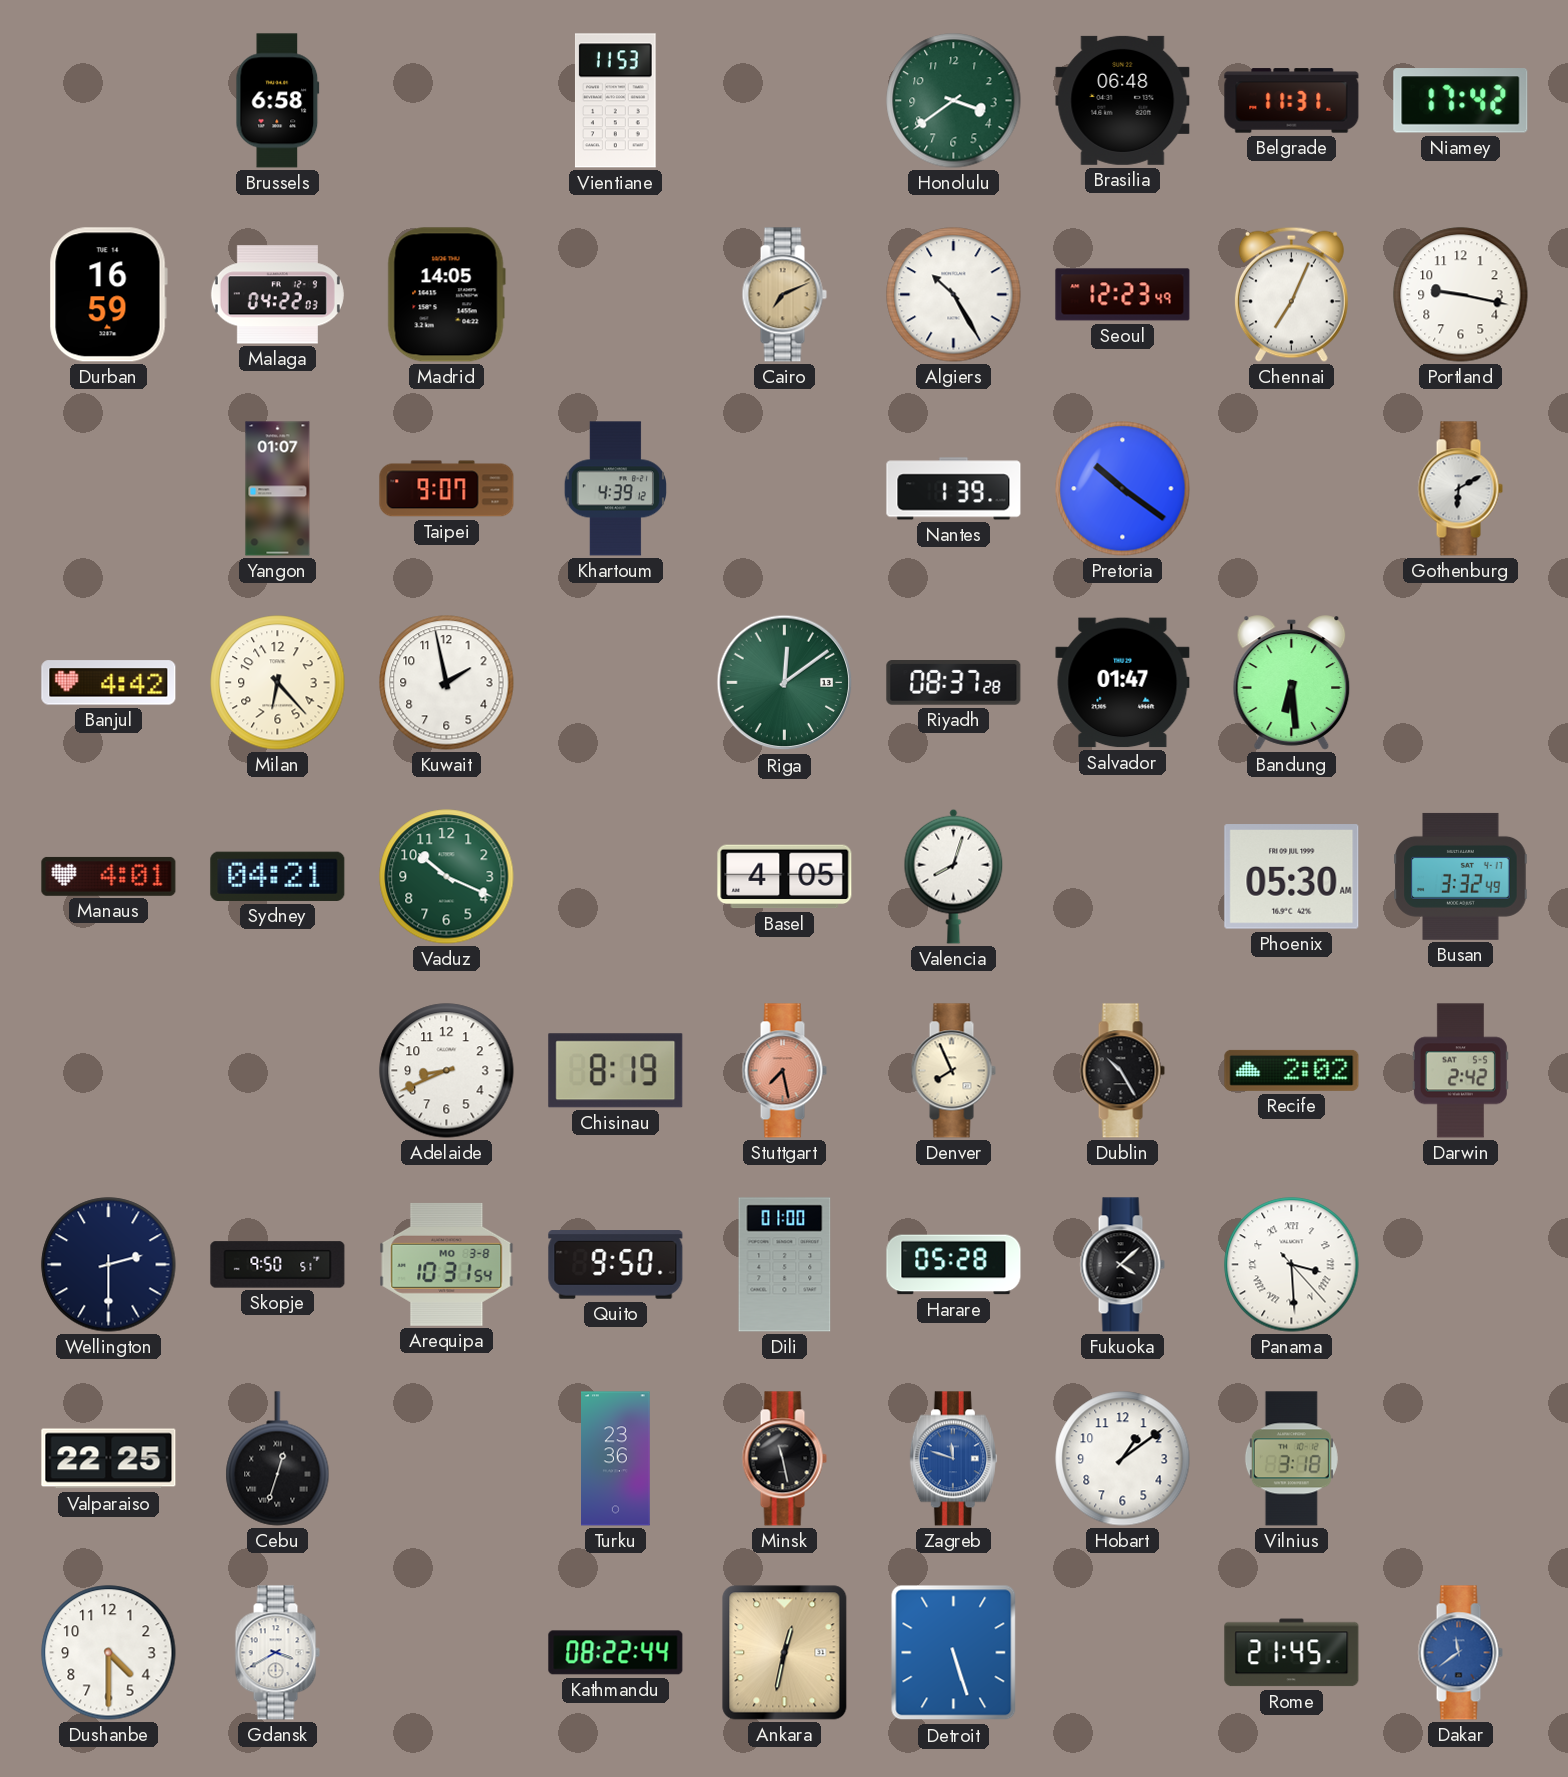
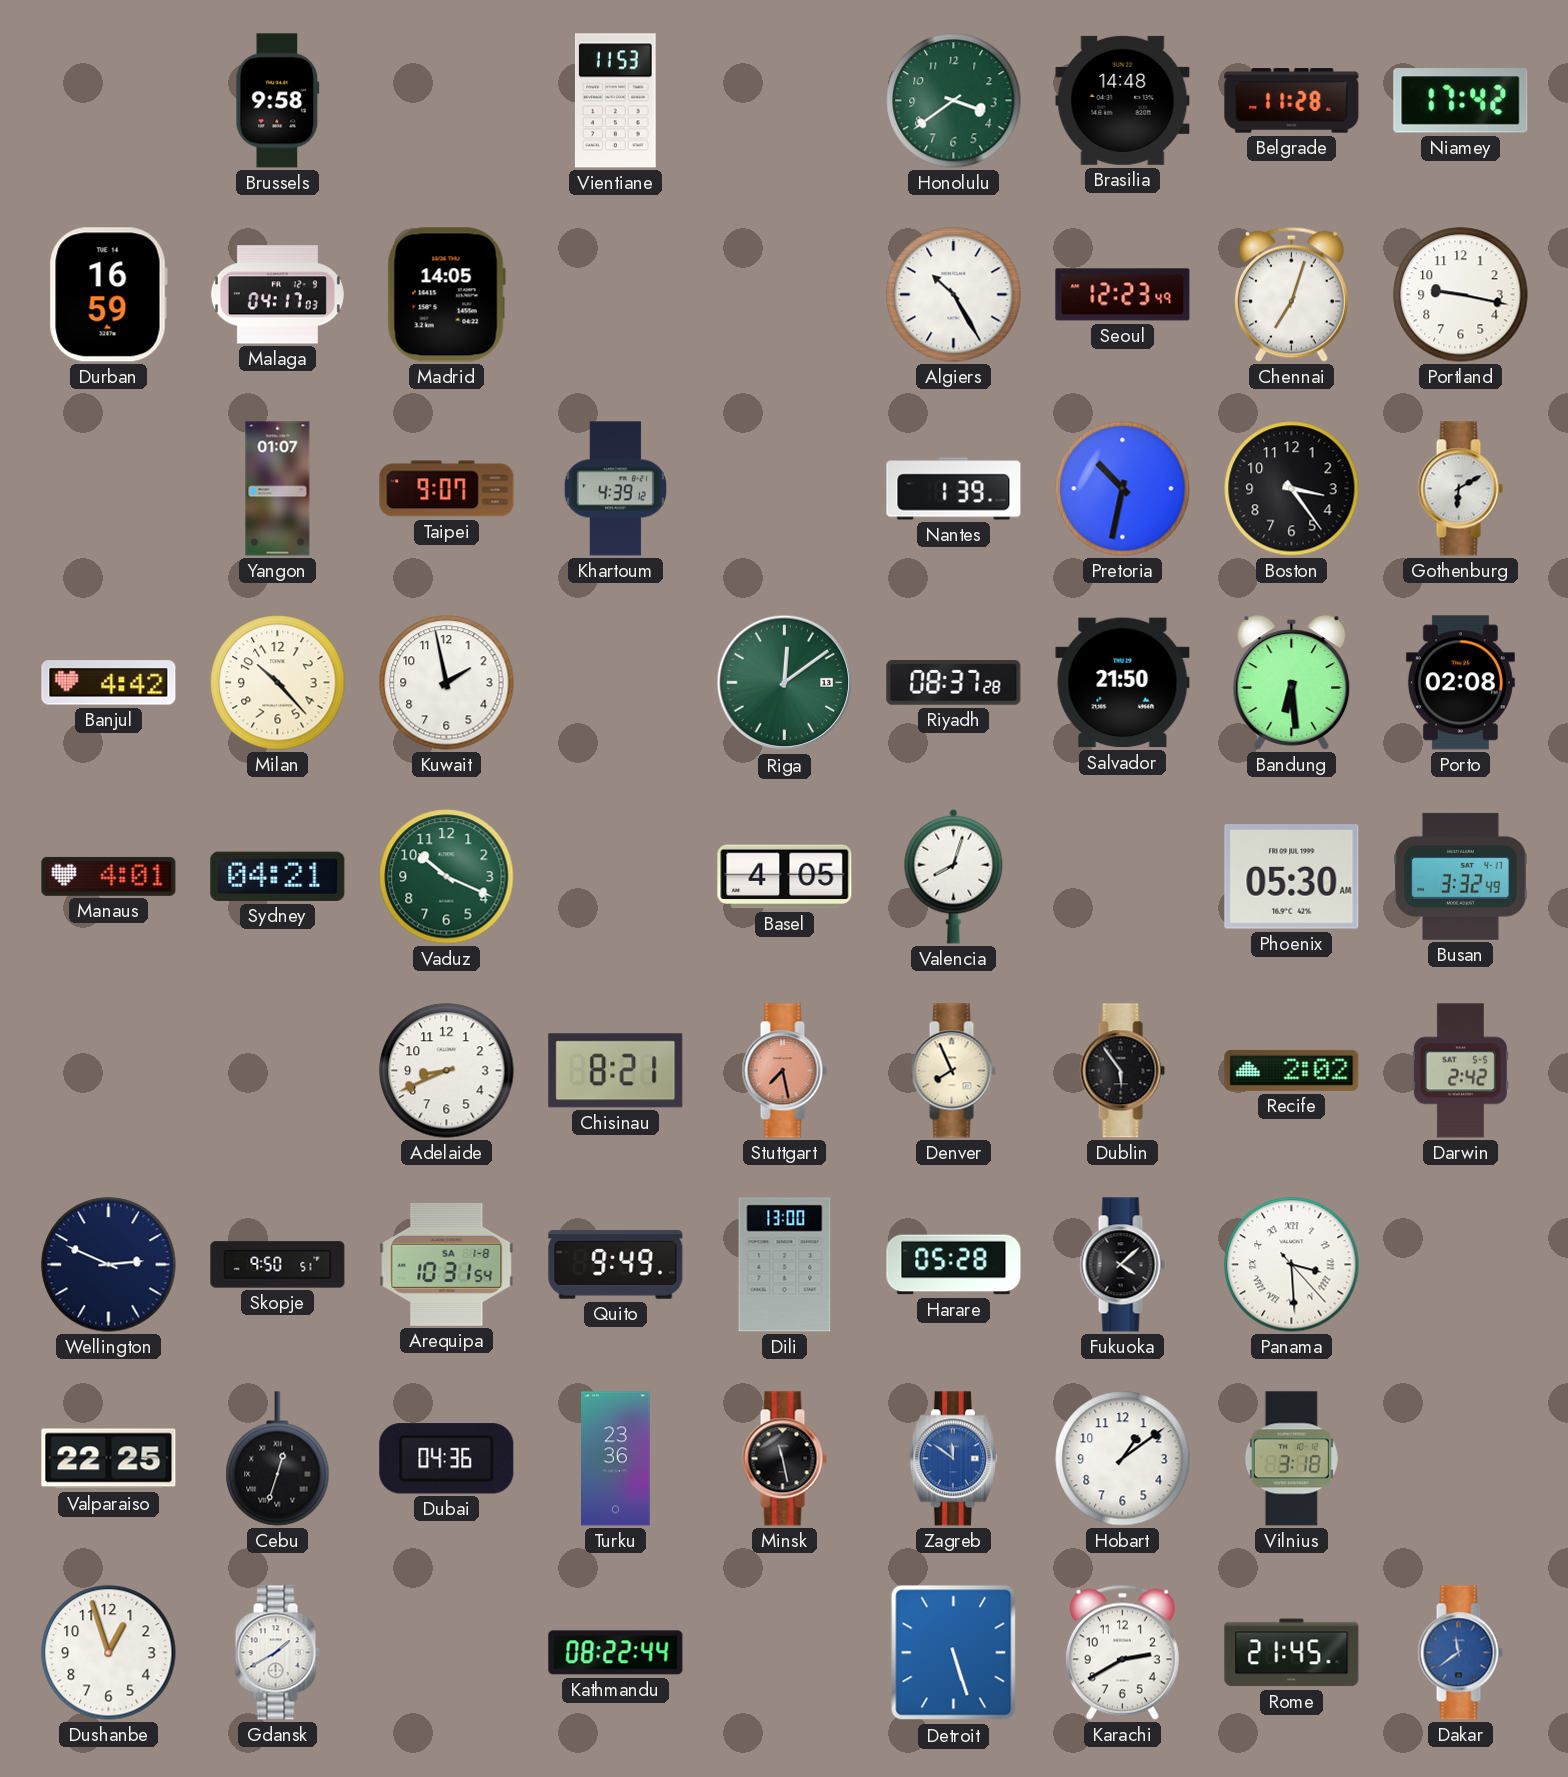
Brussels: 6:58 -> 9:58 (278, 101)
Brasilia: 06:48 -> 14:48 (1123, 100)
Belgrade: 11:31 -> 11:28 (1292, 101)
Malaga: 04:22 -> 04:17 (277, 295)
Cairo: 7:11 -> none (784, 295)
Chennai: 7:04 -> 7:03 (1291, 294)
Pretoria: 10:21 -> 10:32 (1123, 489)
Boston: none -> 3:24 (1292, 489)
Milan: 6:23 -> 10:23 (278, 683)
Salvador: 01:47 -> 21:50 (1123, 683)
Porto: none -> 02:08 (1460, 683)
Chisinau: 8:19 -> 8:21 (616, 1071)
Dublin: 10:25 -> 5:54 (1122, 1071)
Wellington: 2:30 -> 2:49 (109, 1265)
Arequipa date: MO 3-8 -> SA 1-8 (447, 1264)
Quito: 9:50 -> 9:49 (616, 1265)
Dili: 01:00 -> 13:00 (785, 1265)
Dubai: none -> 04:36 (447, 1459)
Zagreb: 11:48 -> 11:51 (953, 1459)
Dushanbe: 4:30 -> 12:57 (109, 1653)
Gdansk: 3:40 -> 1:40 (277, 1653)
Ankara: 12:32 -> none (785, 1653)
Karachi: none -> 2:40 (1122, 1652)
